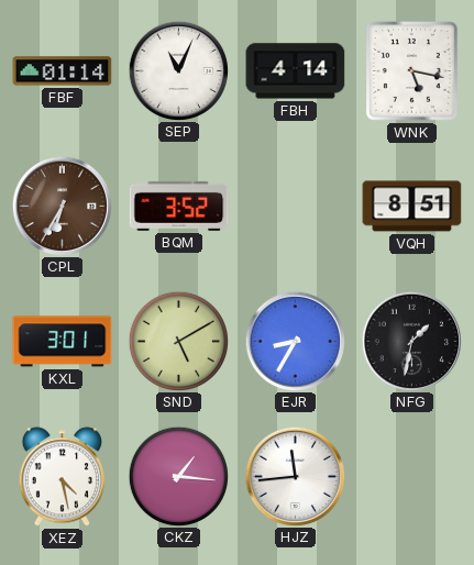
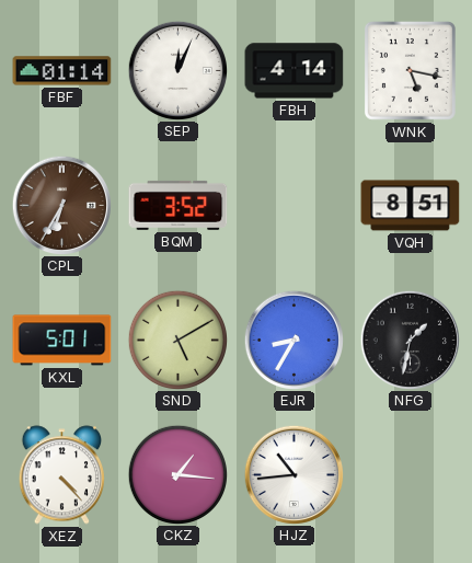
SEP: 11:04 -> 12:04 (177, 70)
KXL: 3:01 -> 5:01 (62, 341)
XEZ: 4:28 -> 4:23 (61, 475)
HJZ: 11:44 -> 10:44 (293, 474)
